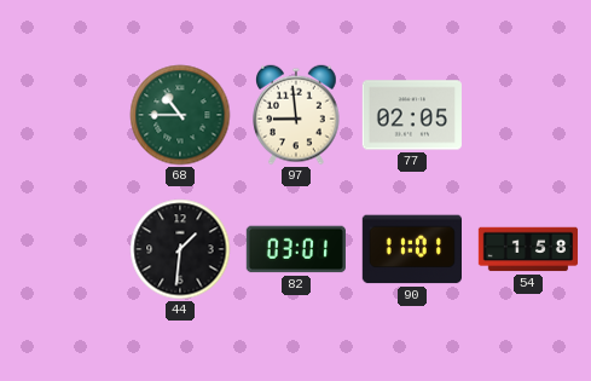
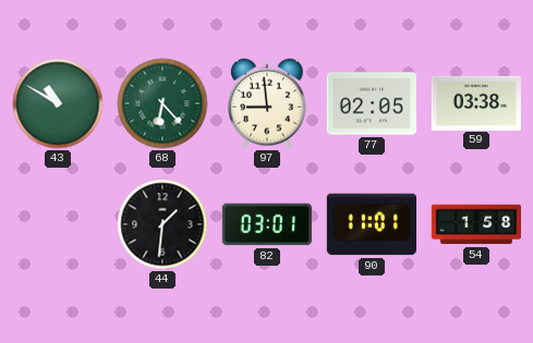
43: none -> 10:50 (58, 103)
68: 10:45 -> 6:23 (162, 103)
59: none -> 03:38 (475, 102)
